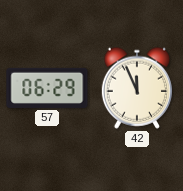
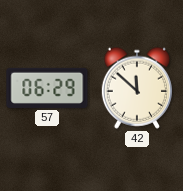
42: 11:56 -> 11:52 (136, 88)
